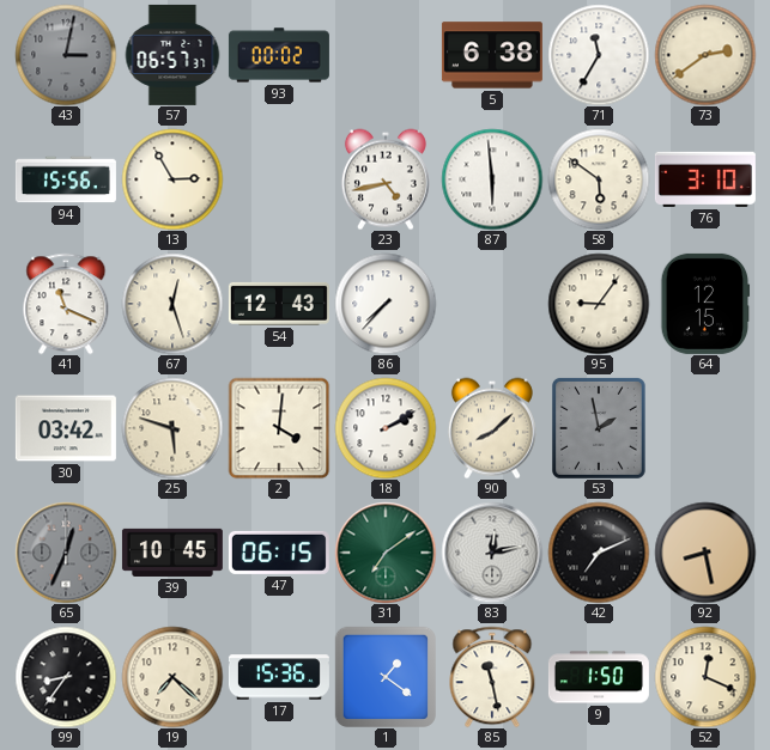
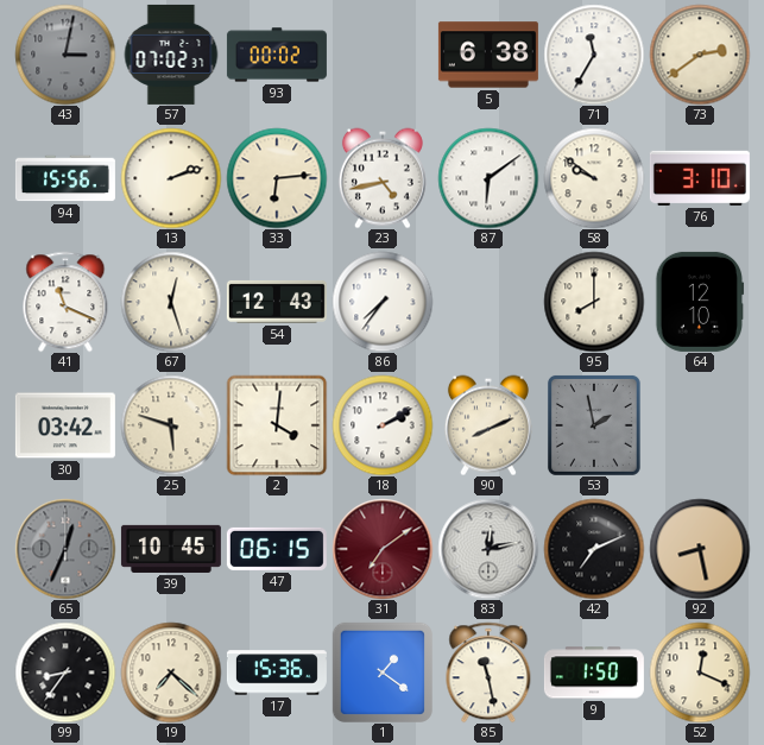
57: 06:57 -> 07:02 (171, 55)
13: 2:55 -> 2:12 (171, 178)
33: none -> 6:14 (277, 178)
87: 5:59 -> 6:09 (488, 178)
58: 5:51 -> 9:51 (594, 178)
86: 7:37 -> 7:36 (383, 302)
95: 9:06 -> 8:00 (594, 302)
64: 12:15 -> 12:10 (700, 302)
90: 8:08 -> 8:11 (488, 425)
31 dial: green -> burgundy (383, 549)
